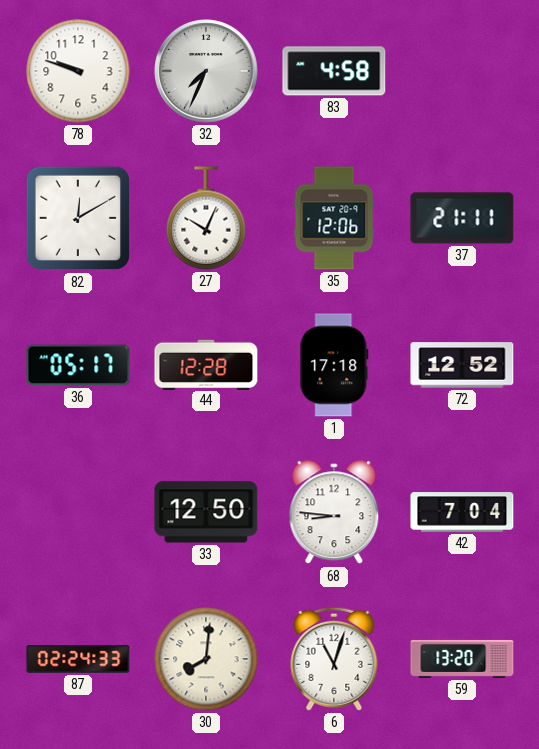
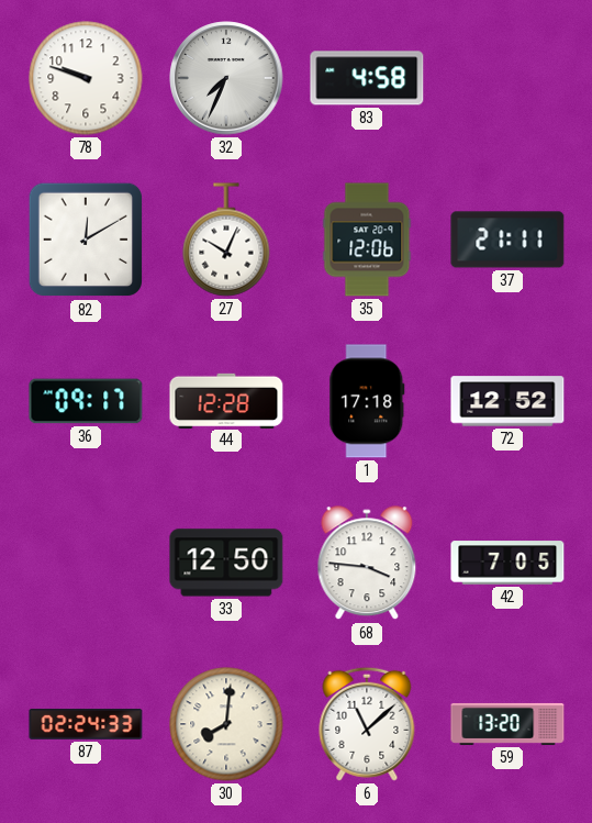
36: 05:17 -> 09:17 (86, 401)
68: 8:46 -> 3:46 (367, 564)
42: 7:04 -> 7:05 (507, 563)
6: 11:03 -> 11:08 (367, 724)
